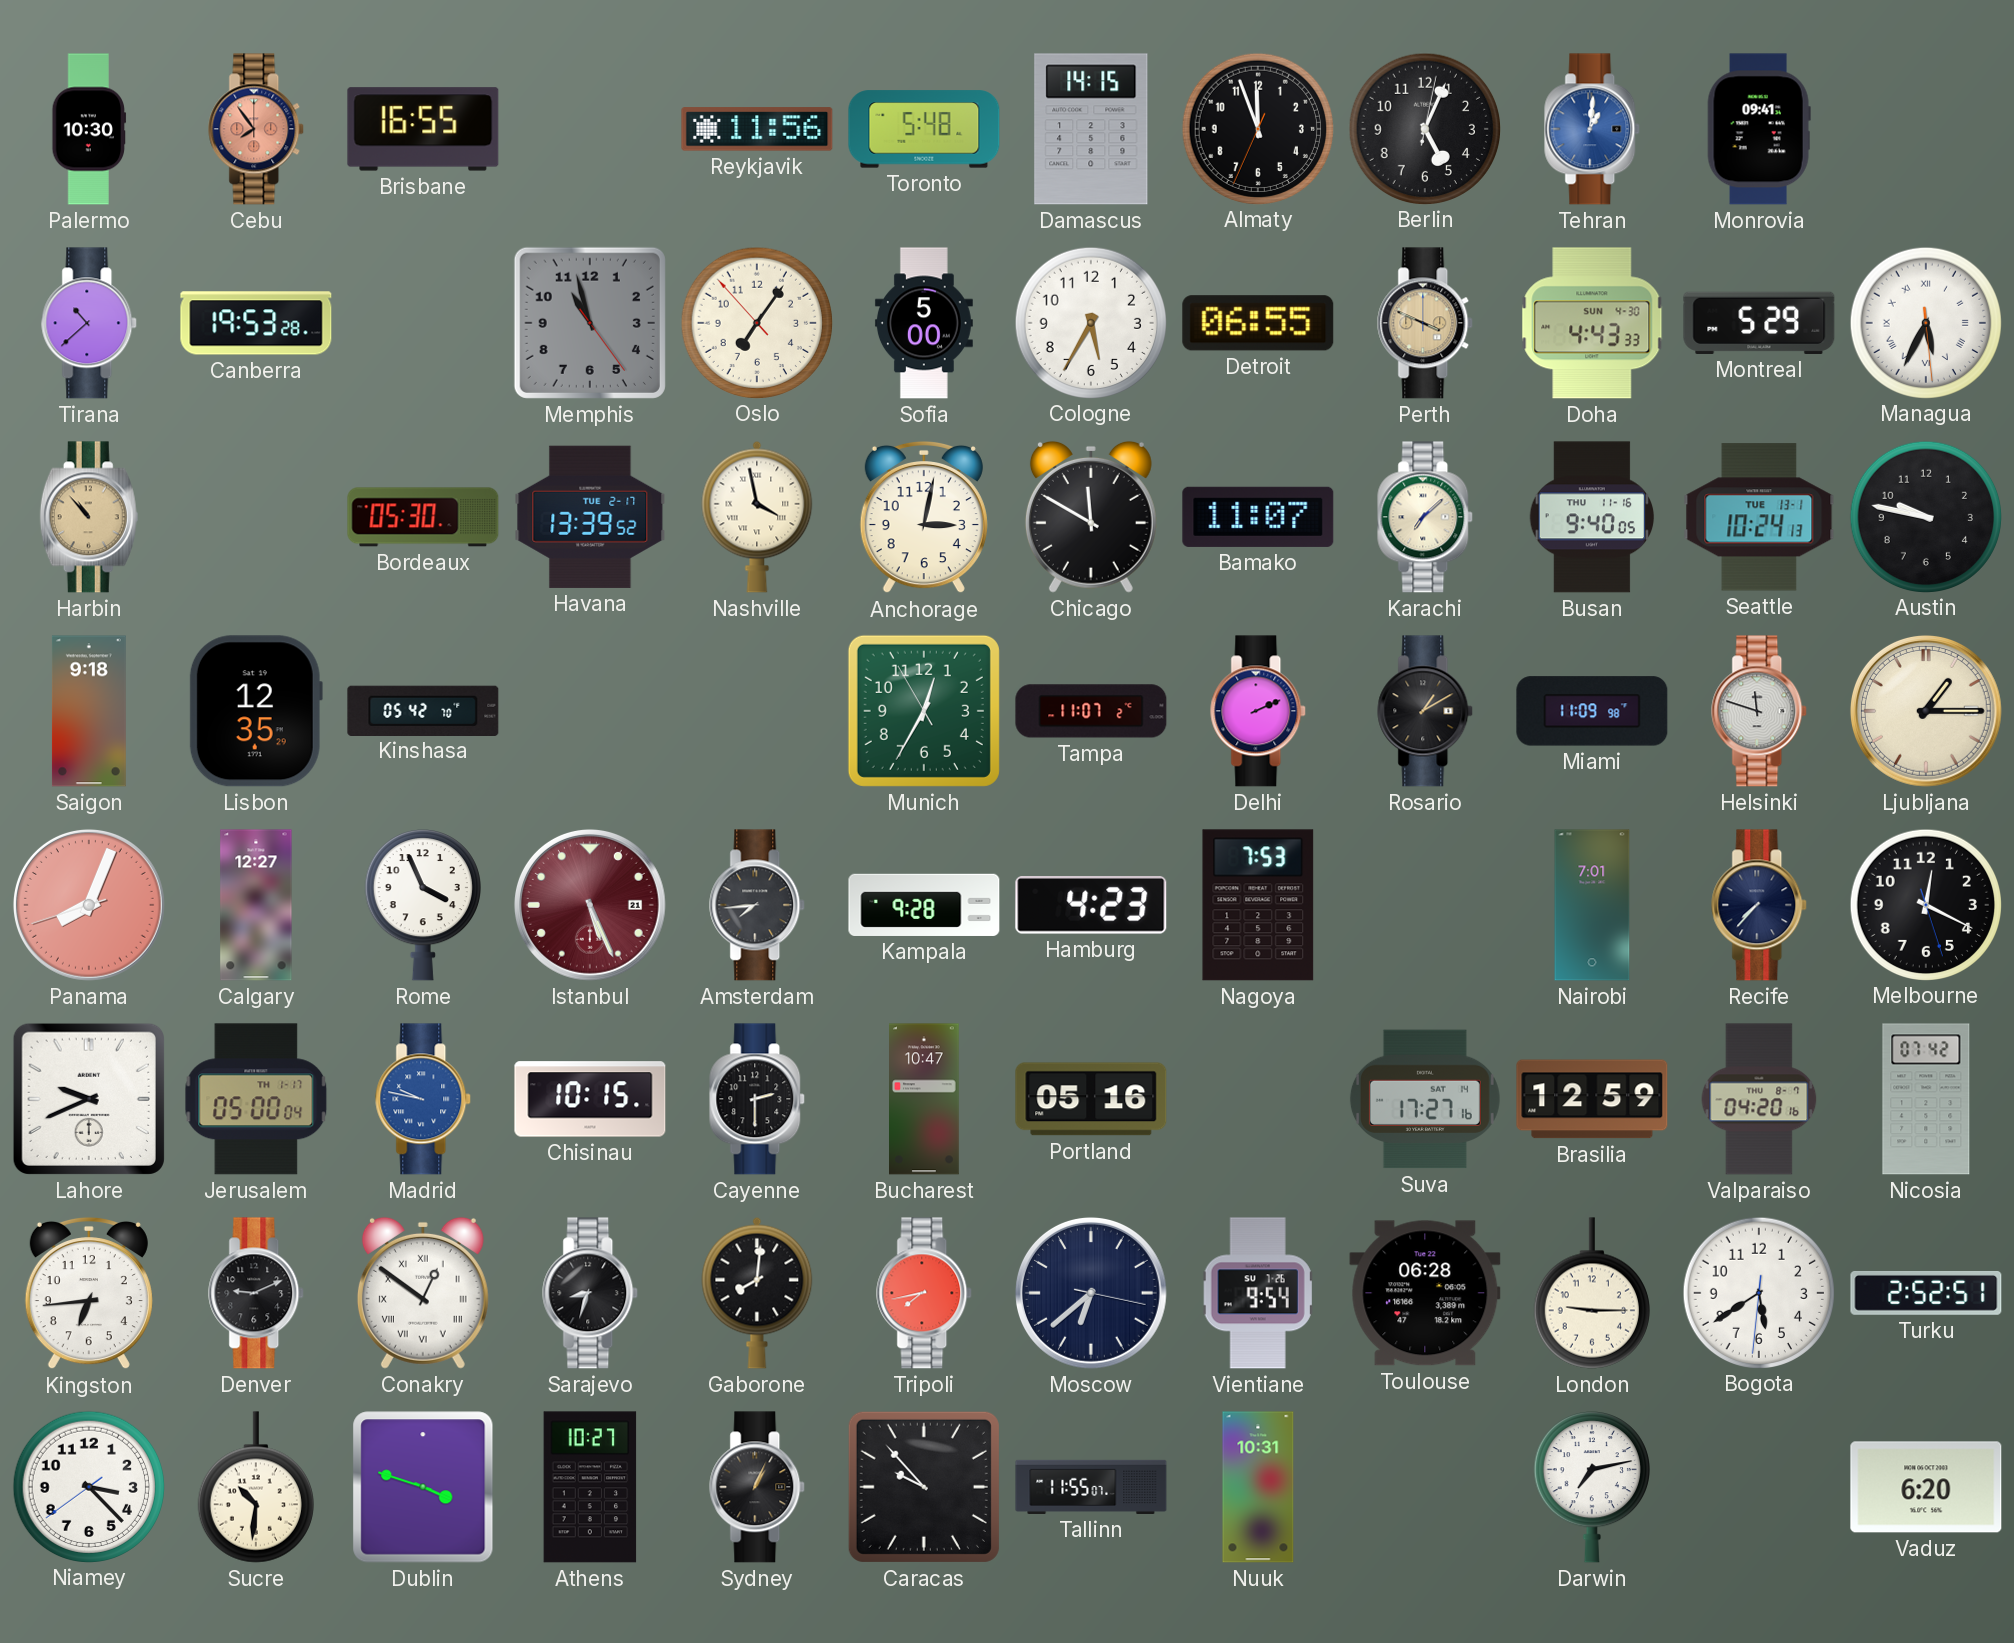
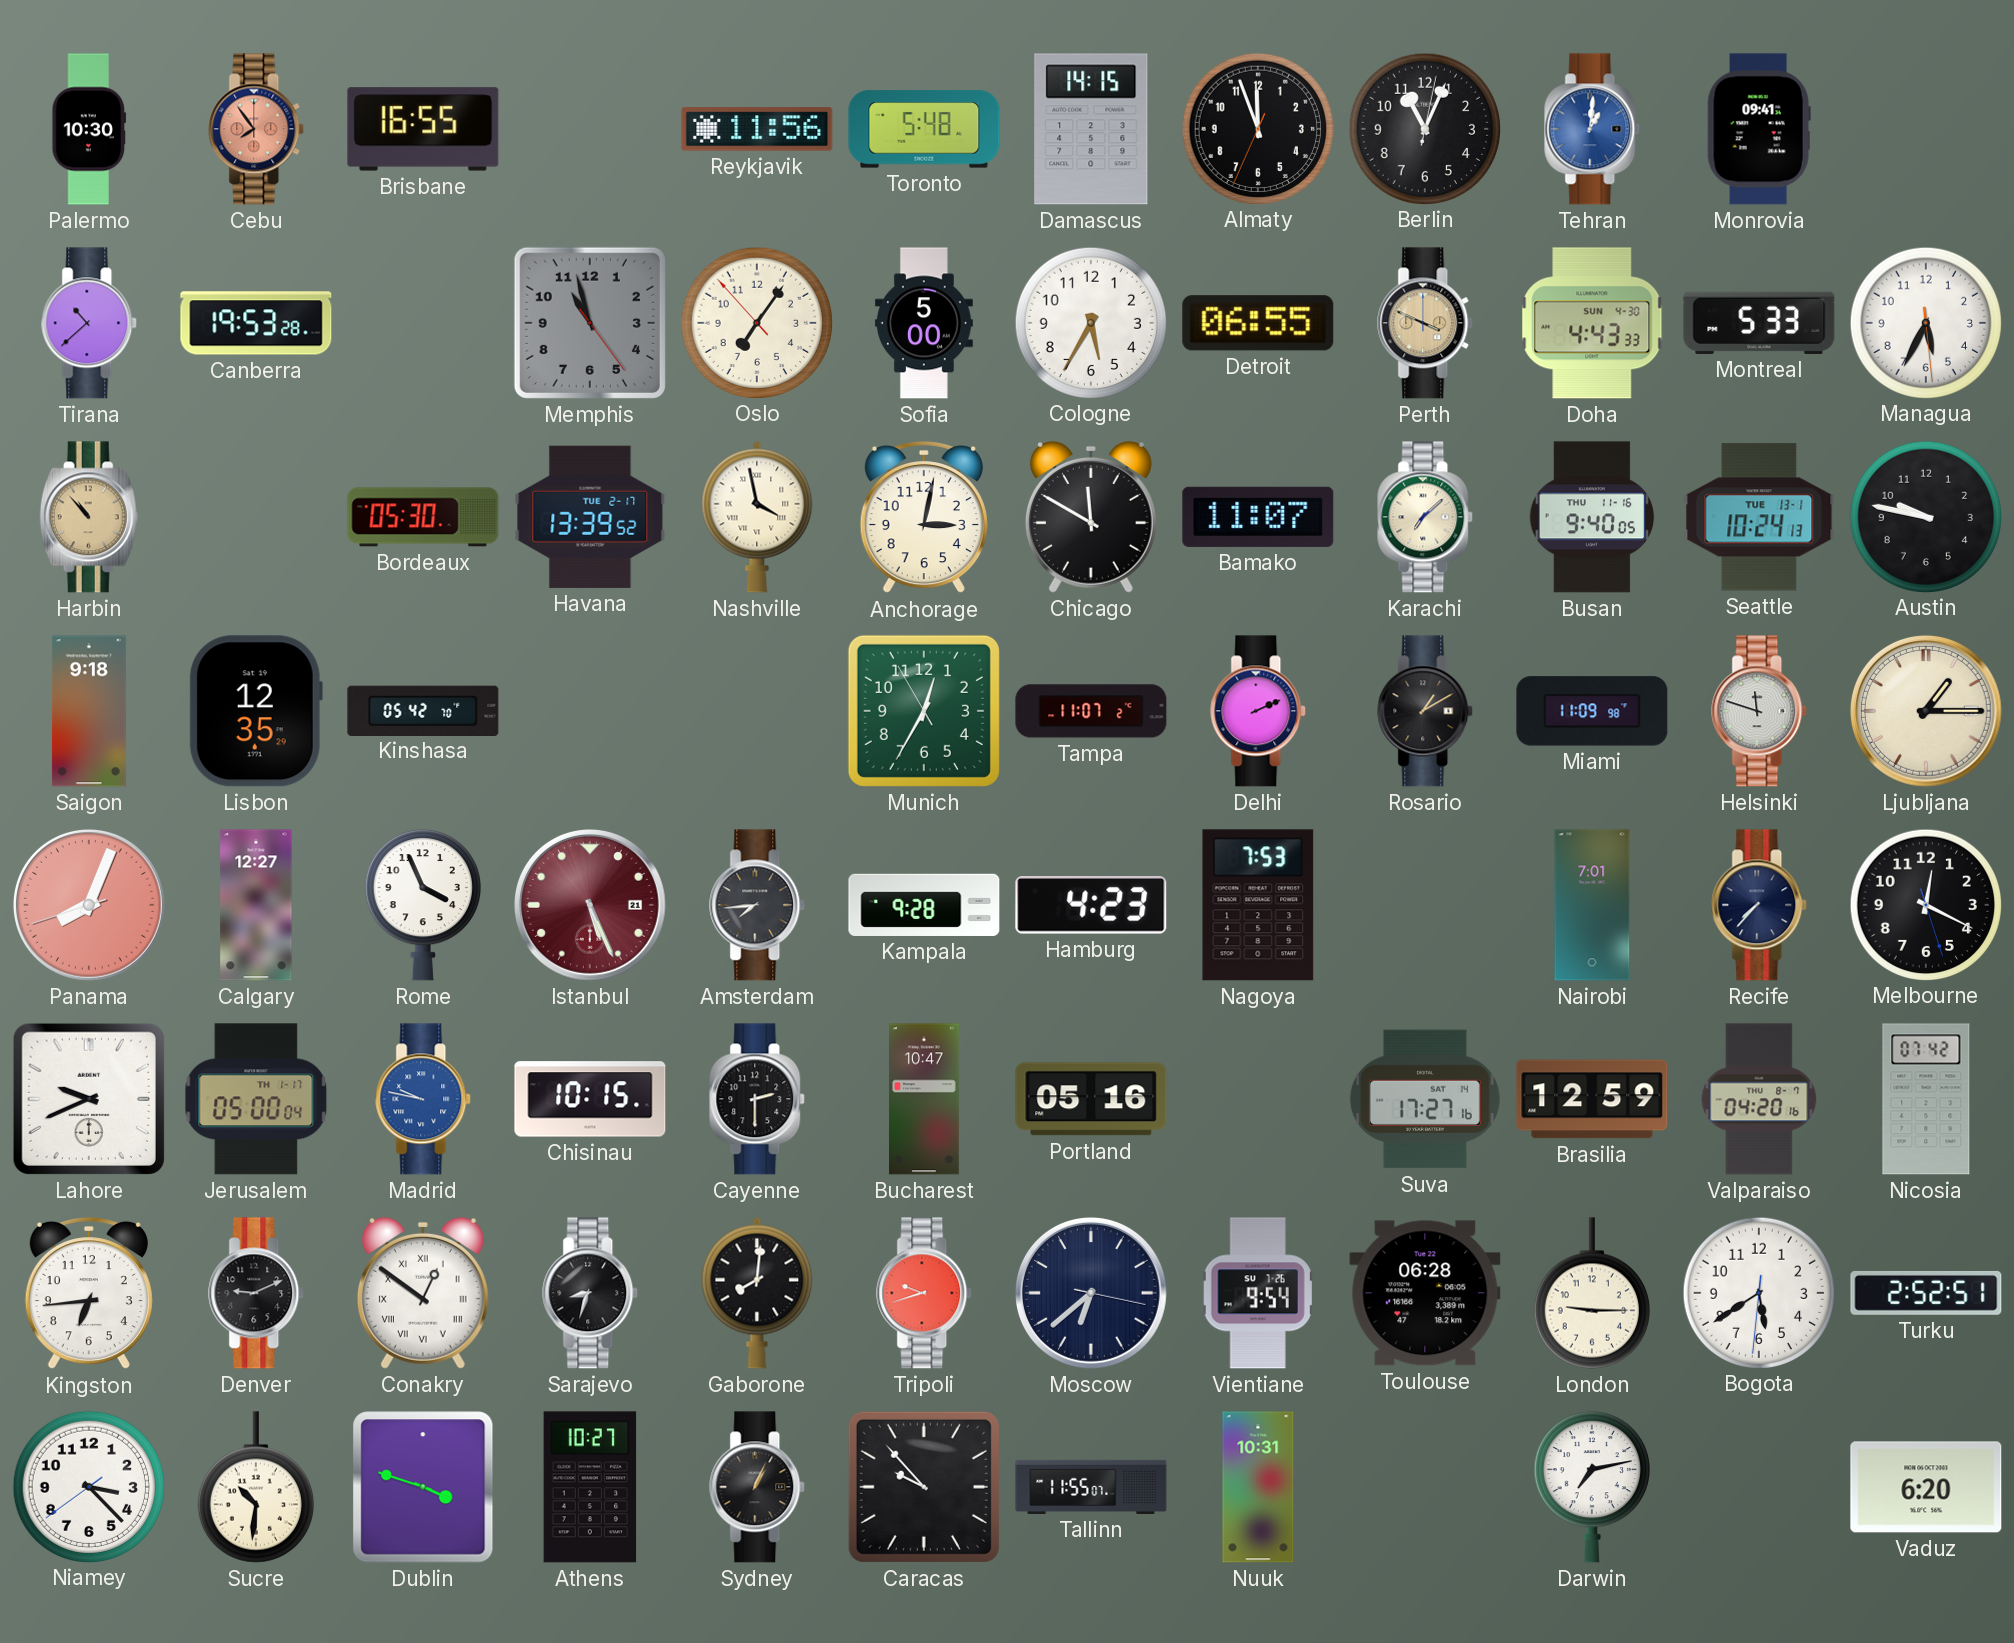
Berlin: 5:04 -> 11:04 (1424, 128)
Montreal: 5:29 -> 5:33 (1759, 323)
Managua numerals: Roman -> Arabic (1925, 322)
Tripoli: 7:43 -> 9:42 (925, 1293)
